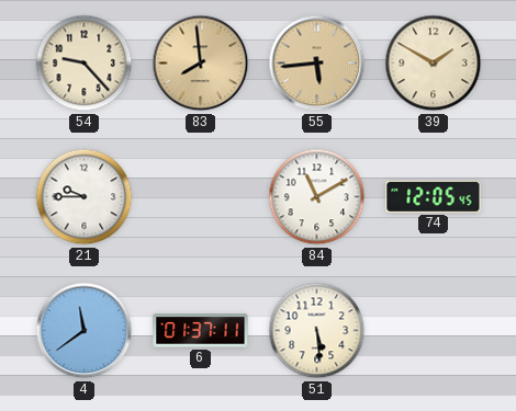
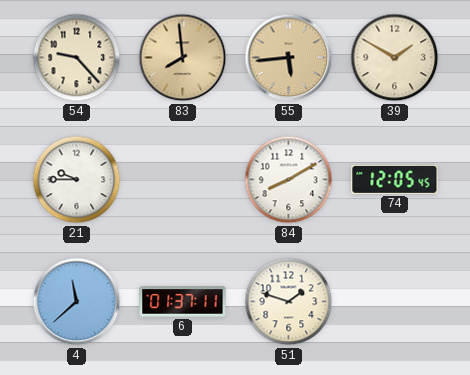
84: 11:10 -> 8:10 (289, 180)
4: 11:39 -> 11:38 (77, 302)
51: 5:29 -> 1:48 (289, 302)
